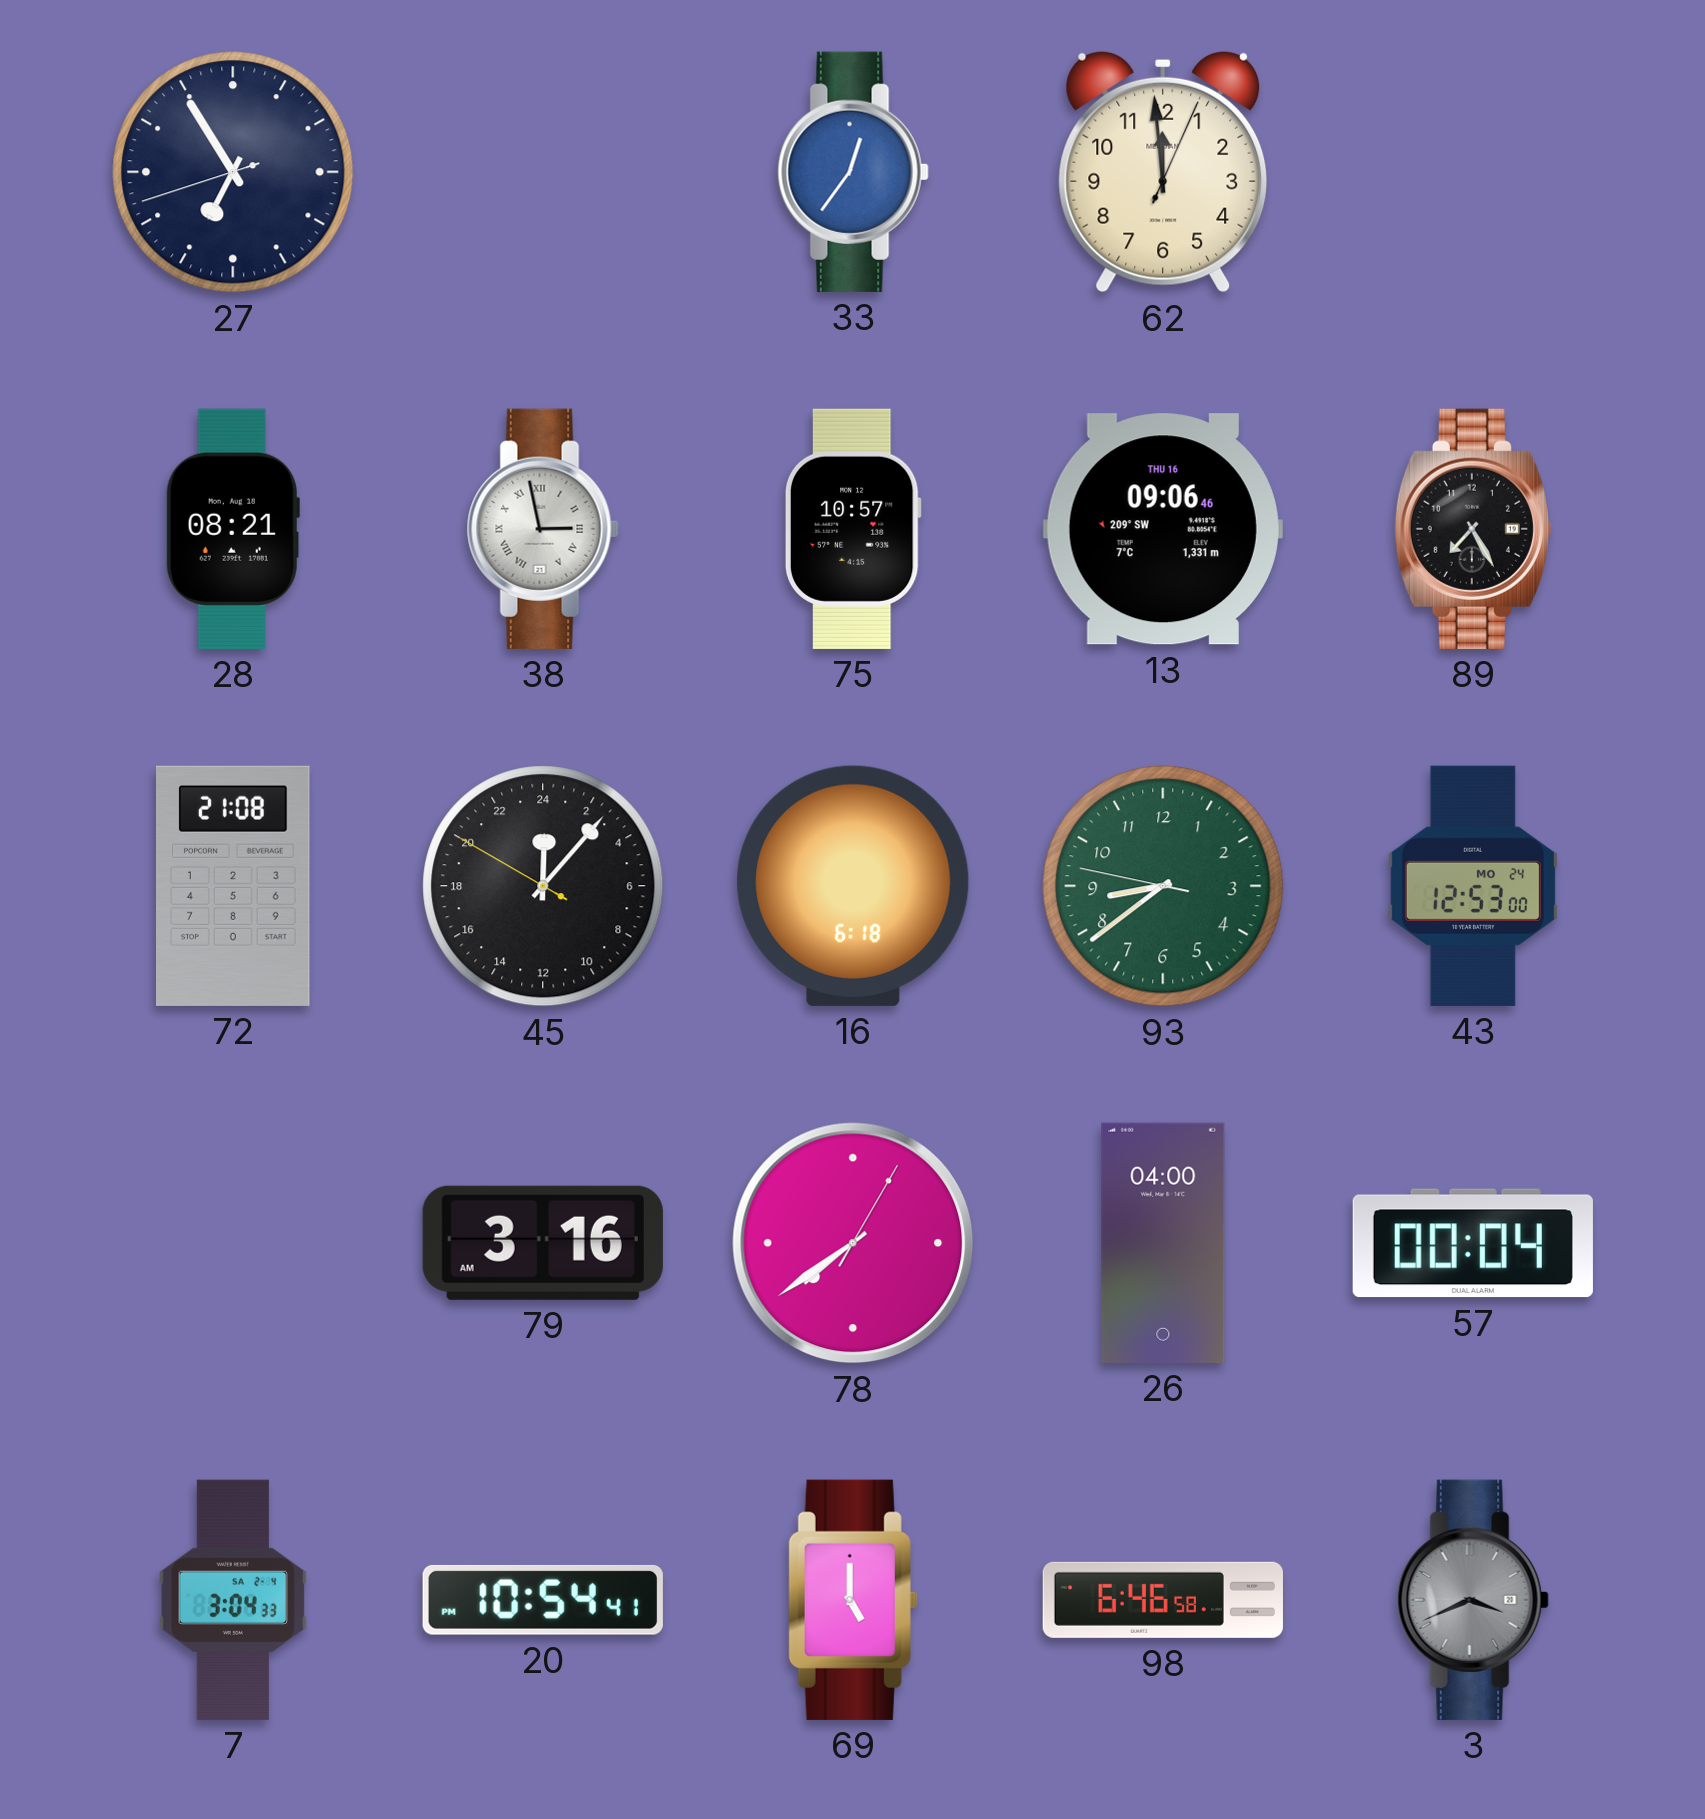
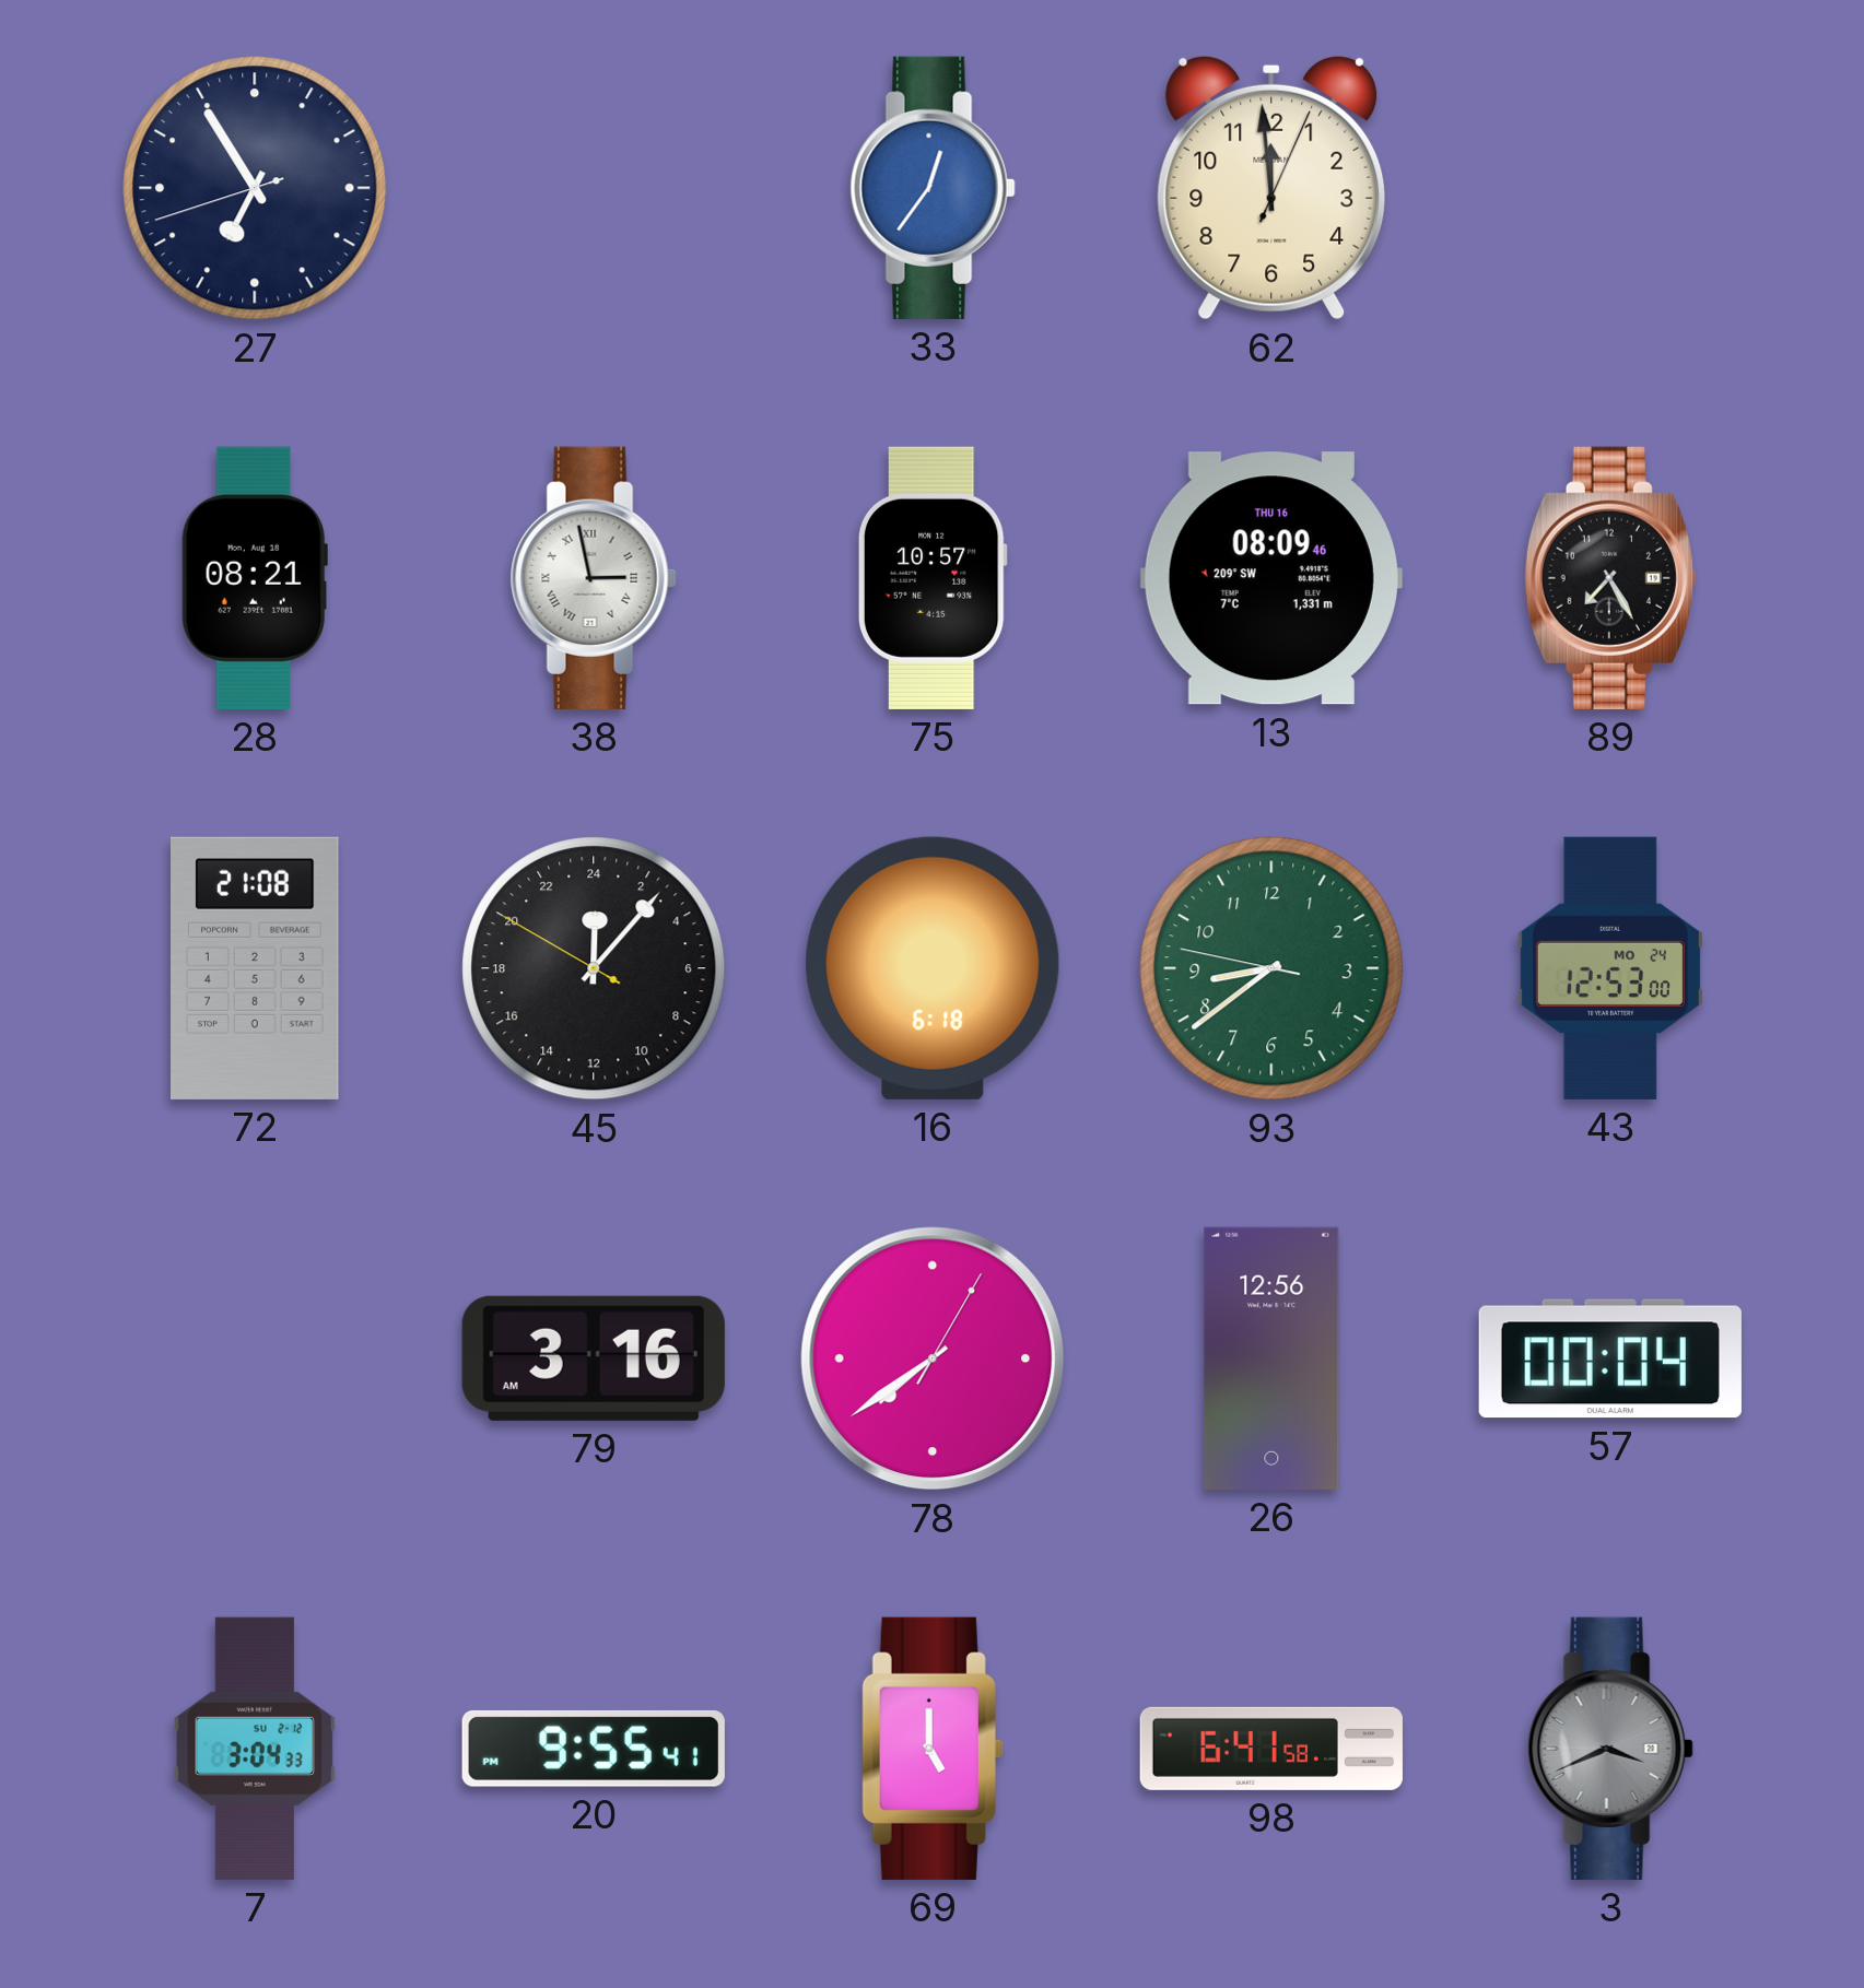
13: 09:06 -> 08:09 (1271, 578)
26: 04:00 -> 12:56 (1271, 1358)
7 date: SA 2-4 -> SU 2-12 (255, 1749)
20: 10:54 -> 9:55 (594, 1749)
98: 6:46 -> 6:41 (1271, 1749)
